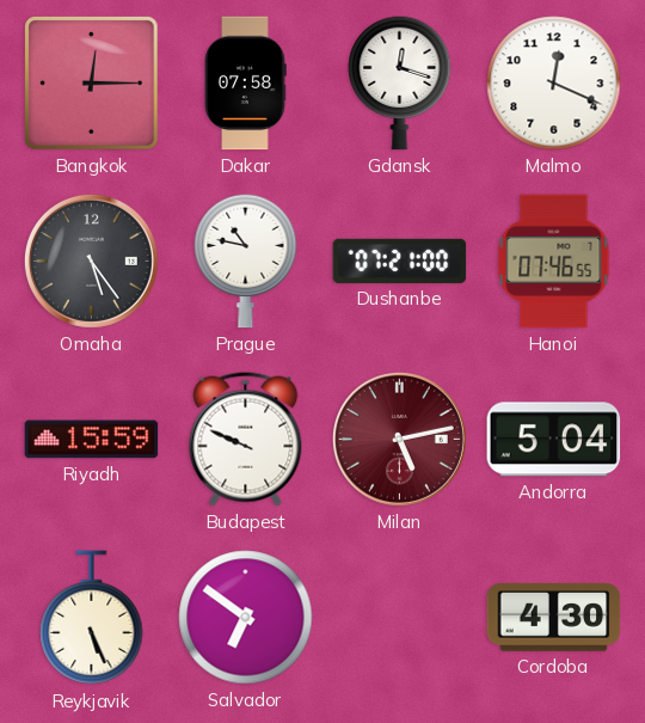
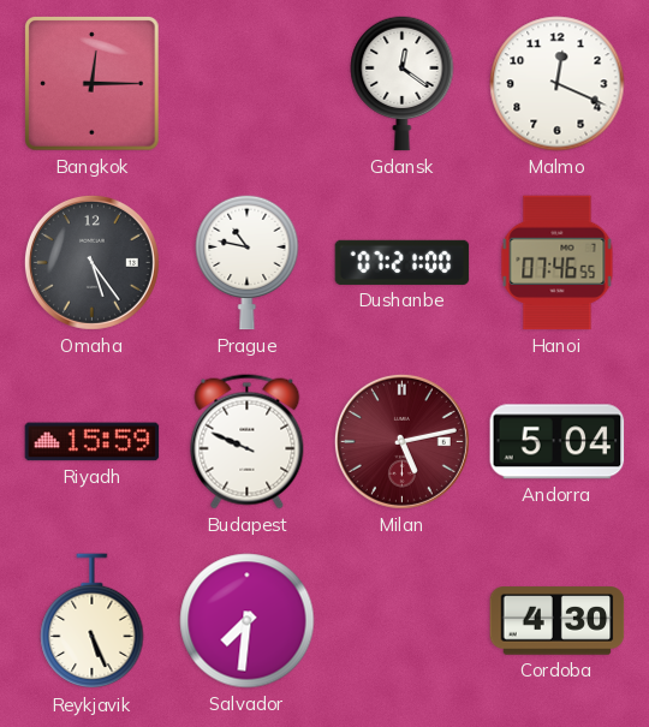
Dakar: 07:58 -> none (245, 84)
Gdansk: 12:18 -> 12:21 (403, 83)
Salvador: 6:51 -> 7:31 (248, 621)
